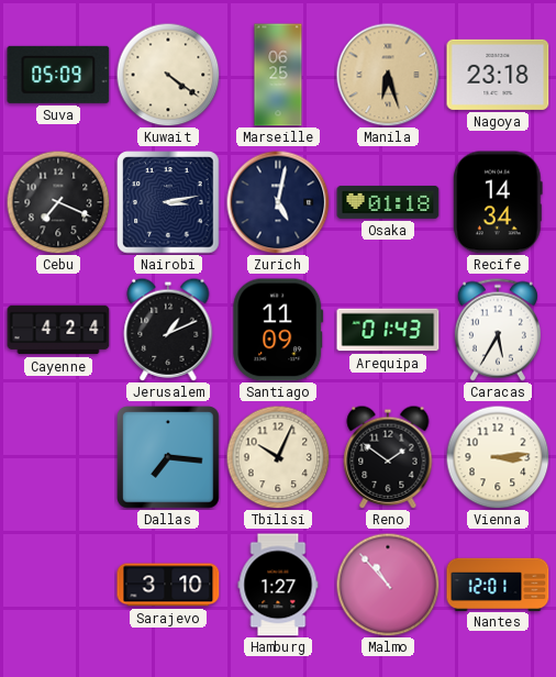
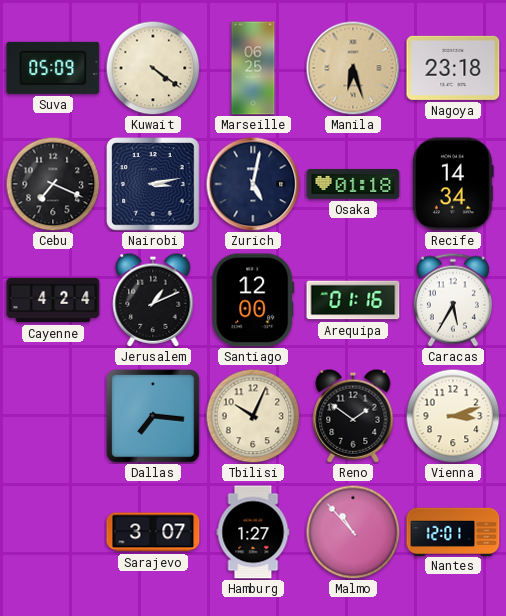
Santiago: 11:09 -> 12:00 (253, 300)
Arequipa: 01:43 -> 01:16 (353, 300)
Vienna: 3:14 -> 3:12 (453, 416)
Sarajevo: 3:10 -> 3:07 (153, 532)
